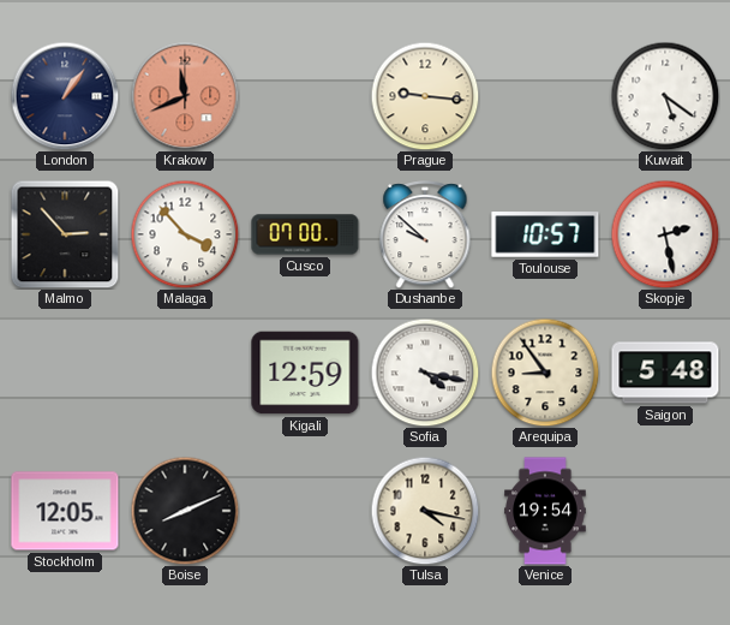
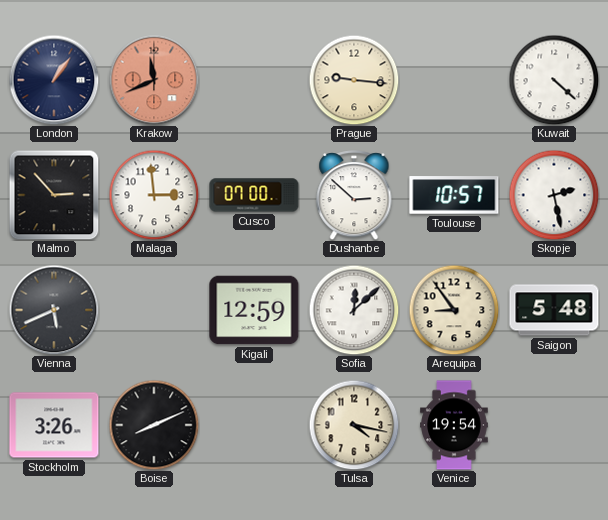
Kuwait: 5:21 -> 4:22 (554, 80)
Malaga: 3:53 -> 2:59 (154, 195)
Dushanbe: 9:52 -> 2:52 (354, 195)
Vienna: none -> 5:41 (54, 310)
Sofia: 4:17 -> 12:08 (354, 310)
Stockholm: 12:05 -> 3:26 (54, 425)
